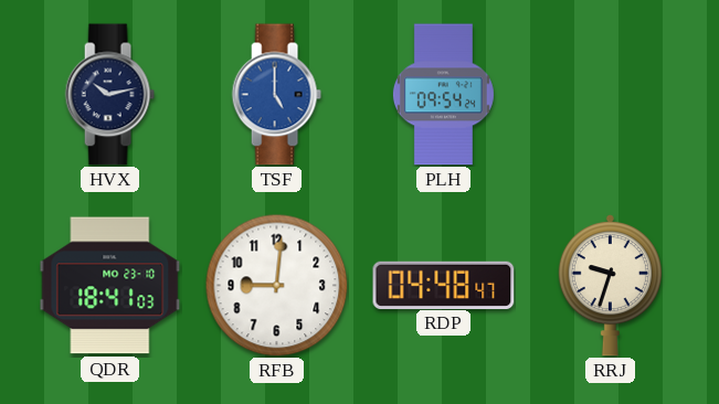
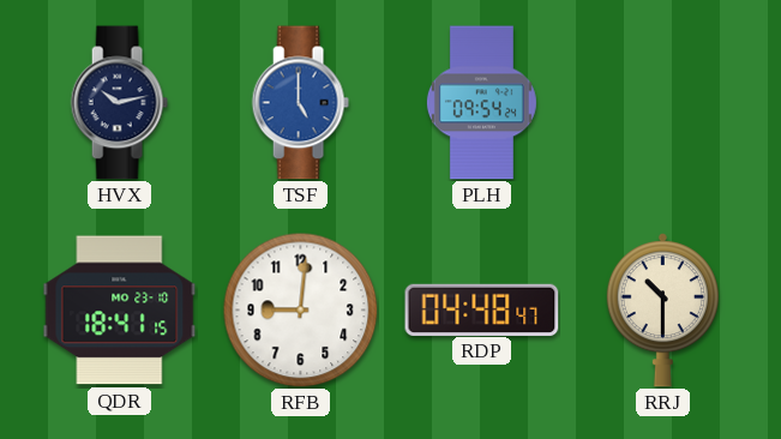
QDR: 18:41:03 -> 18:41:15 (120, 311)
RRJ: 9:33 -> 10:30 (662, 311)
